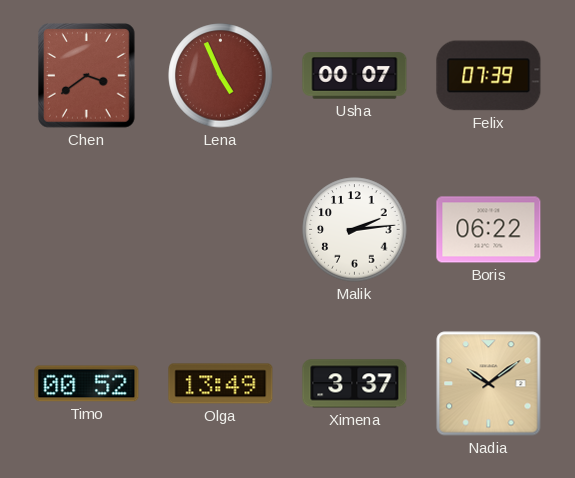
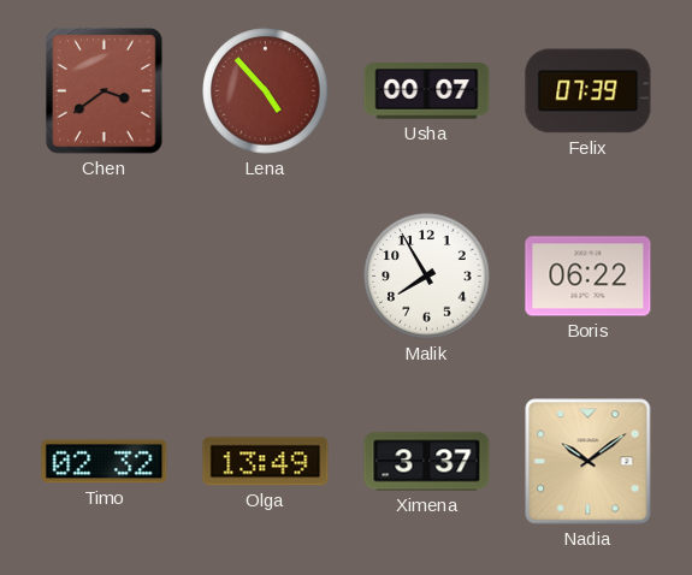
Lena: 4:56 -> 4:53 (266, 91)
Malik: 2:14 -> 7:55 (427, 277)
Timo: 00:52 -> 02:32 (105, 462)
